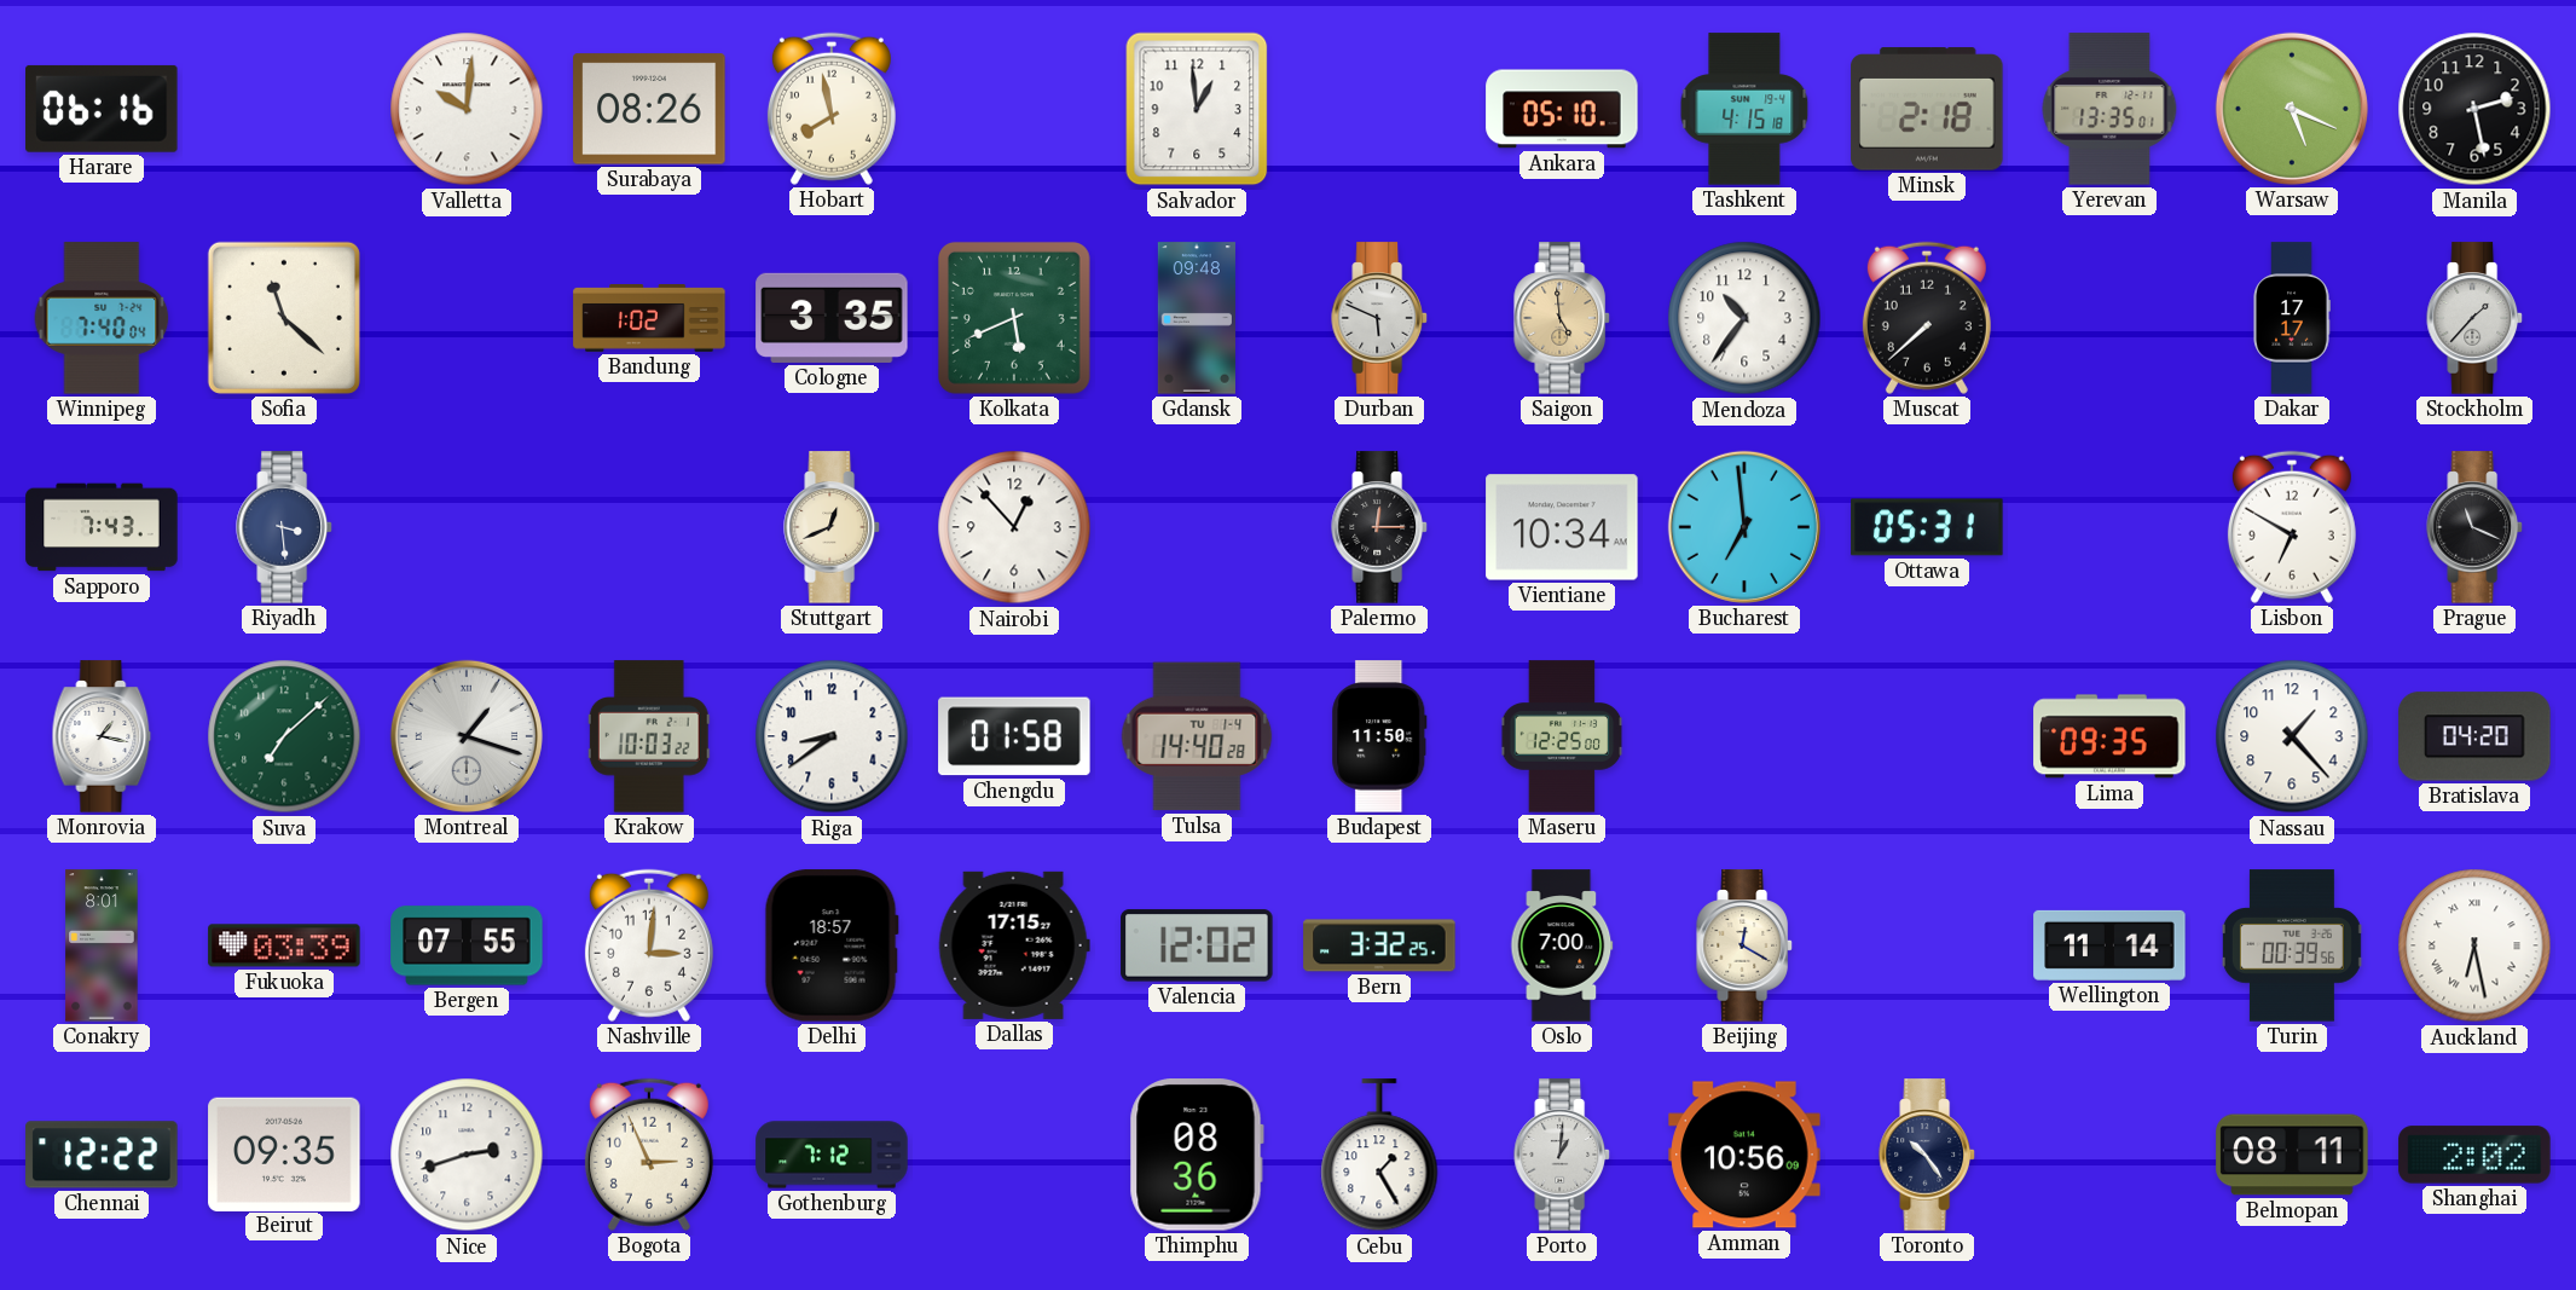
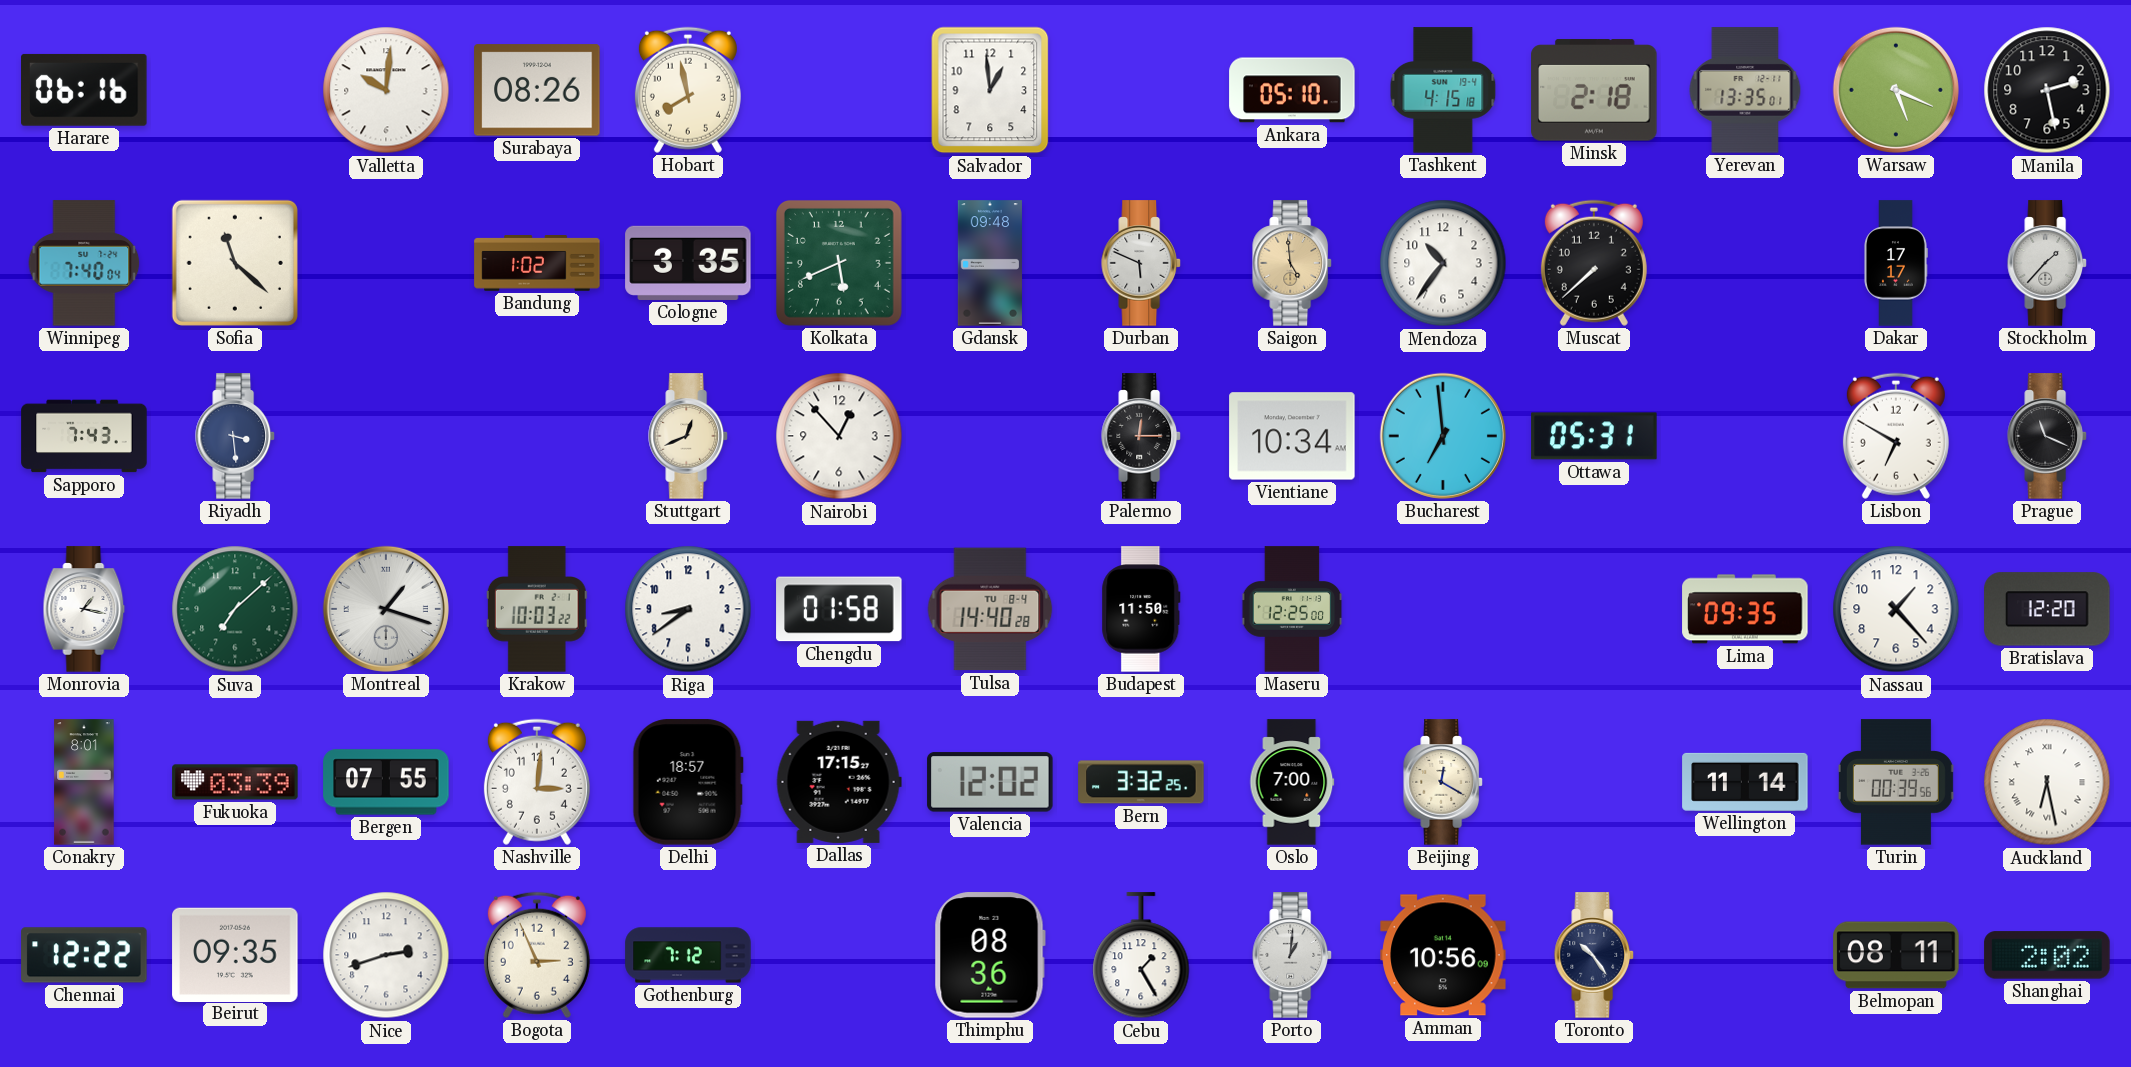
Tulsa date: TU 1-4 -> TU 8-4 (990, 609)
Bratislava: 04:20 -> 12:20 (2047, 609)
